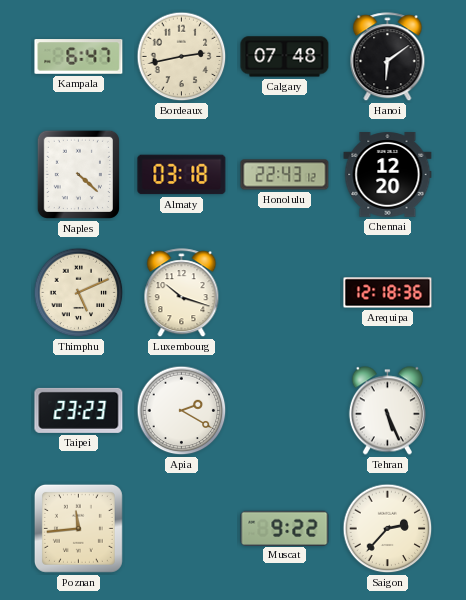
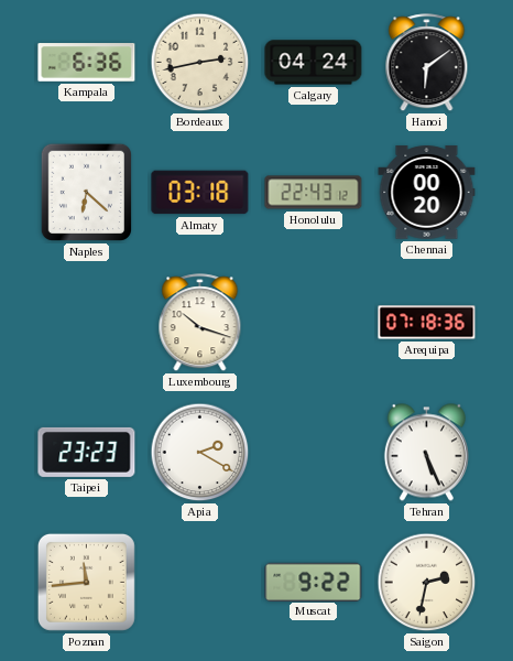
Kampala: 6:47 -> 6:36 (87, 63)
Calgary: 07:48 -> 04:24 (314, 63)
Naples: 4:22 -> 6:22 (86, 192)
Chennai: 12:20 -> 00:20 (427, 193)
Thimphu: 5:11 -> none (79, 293)
Arequipa: 12:18 -> 07:18 (427, 323)
Saigon: 2:37 -> 2:32 (427, 583)
